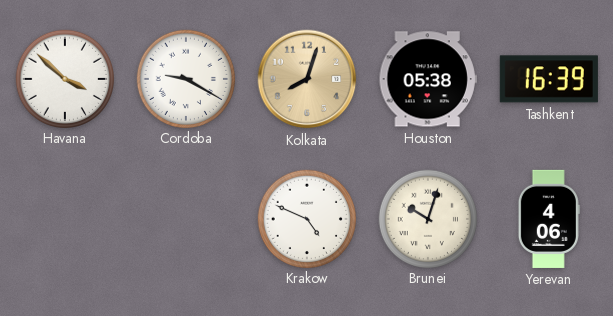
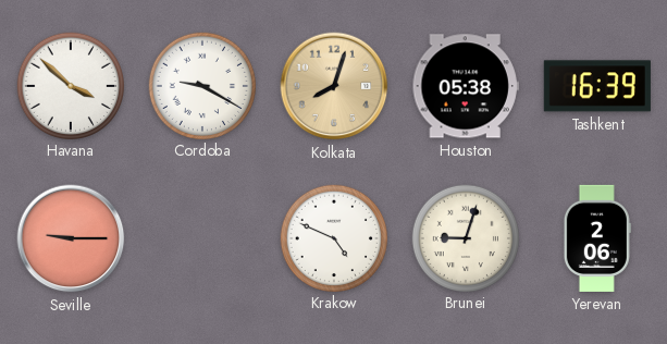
Seville: none -> 9:15 (71, 238)
Brunei: 10:03 -> 9:03 (465, 237)
Yerevan: 4:06 -> 2:06 (597, 238)
